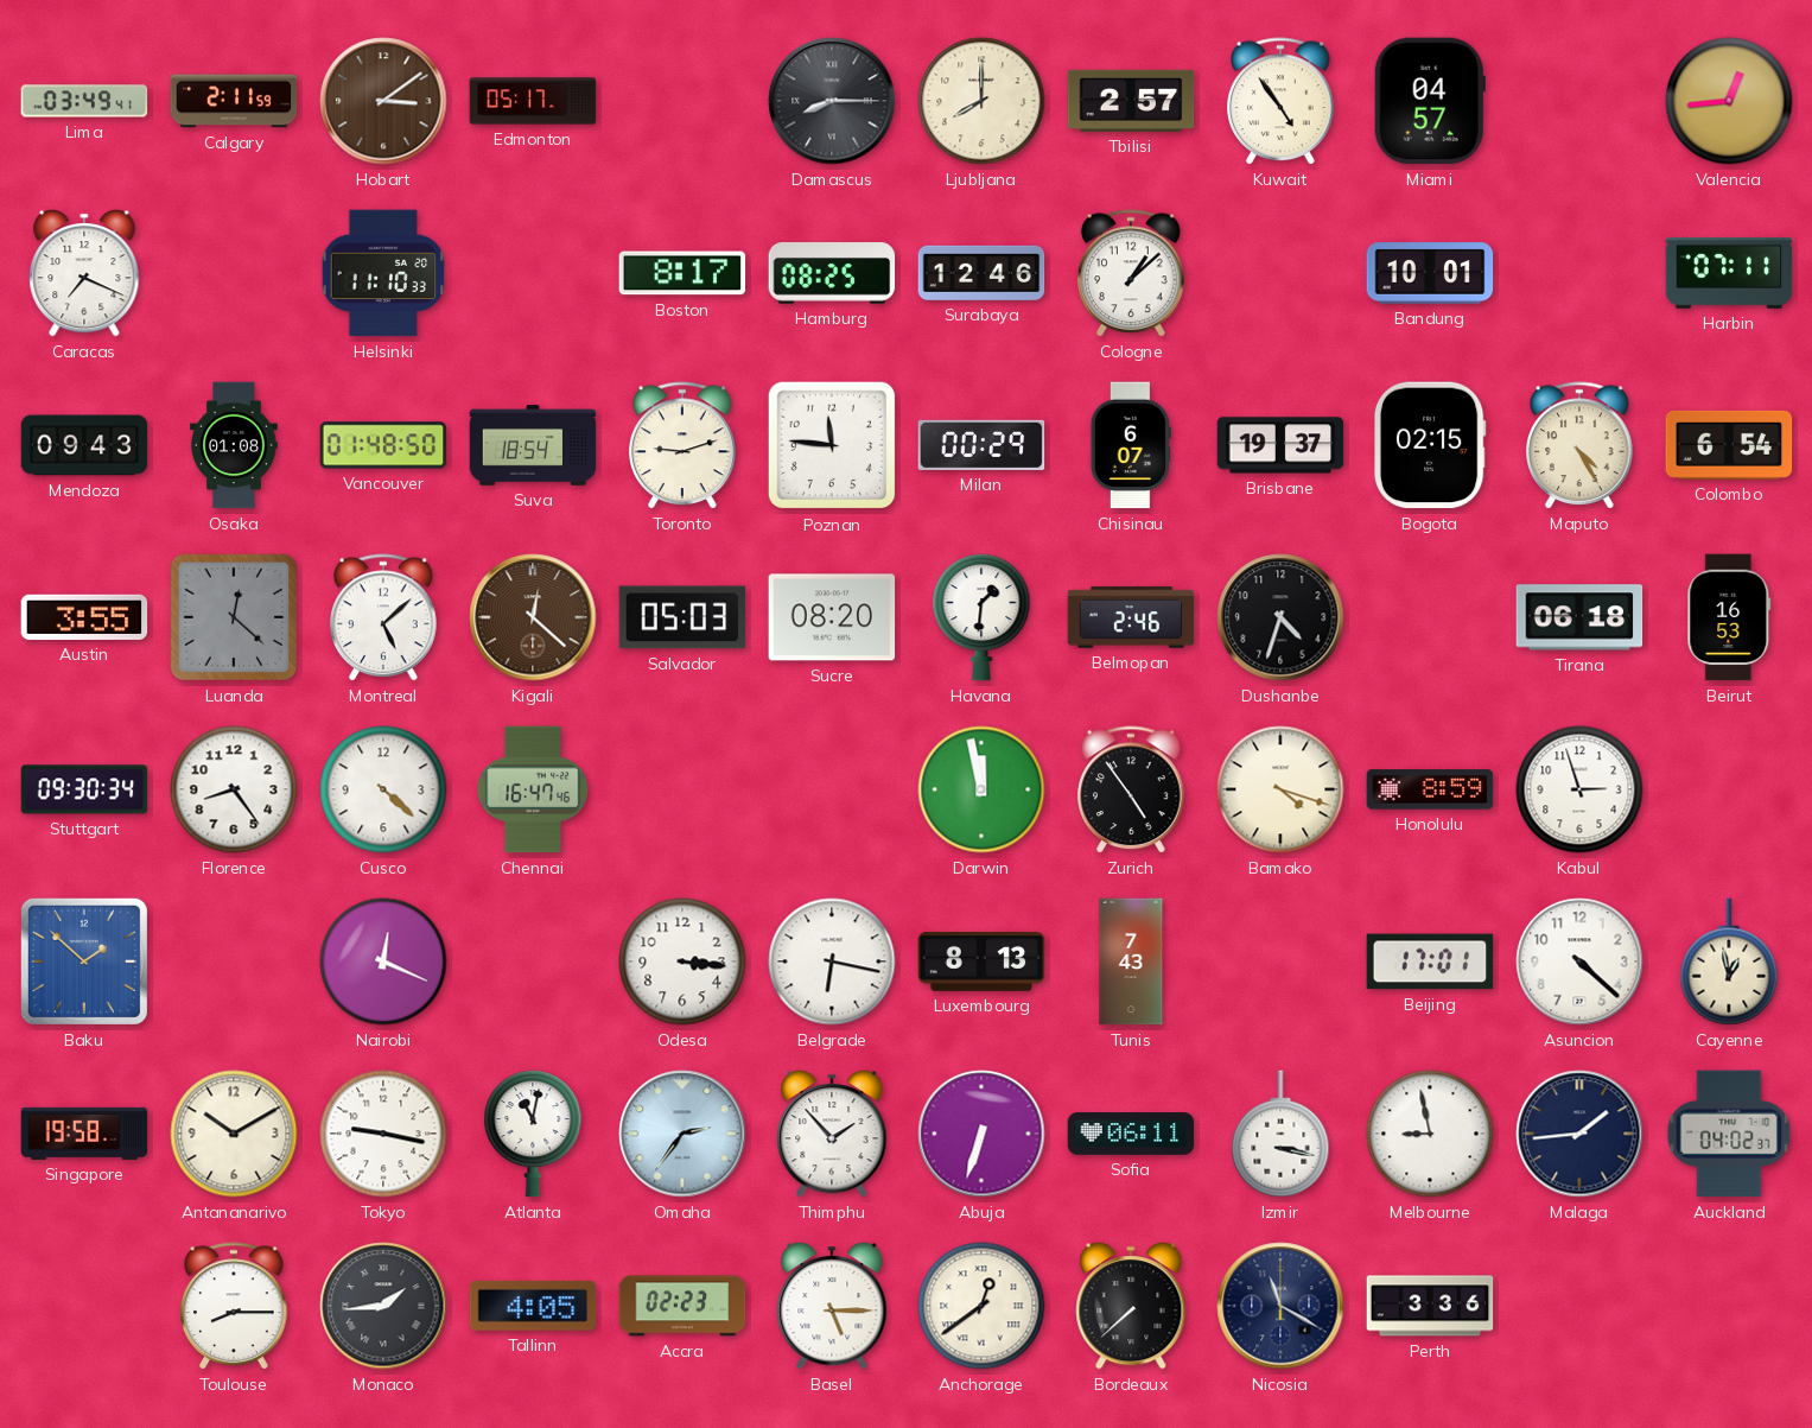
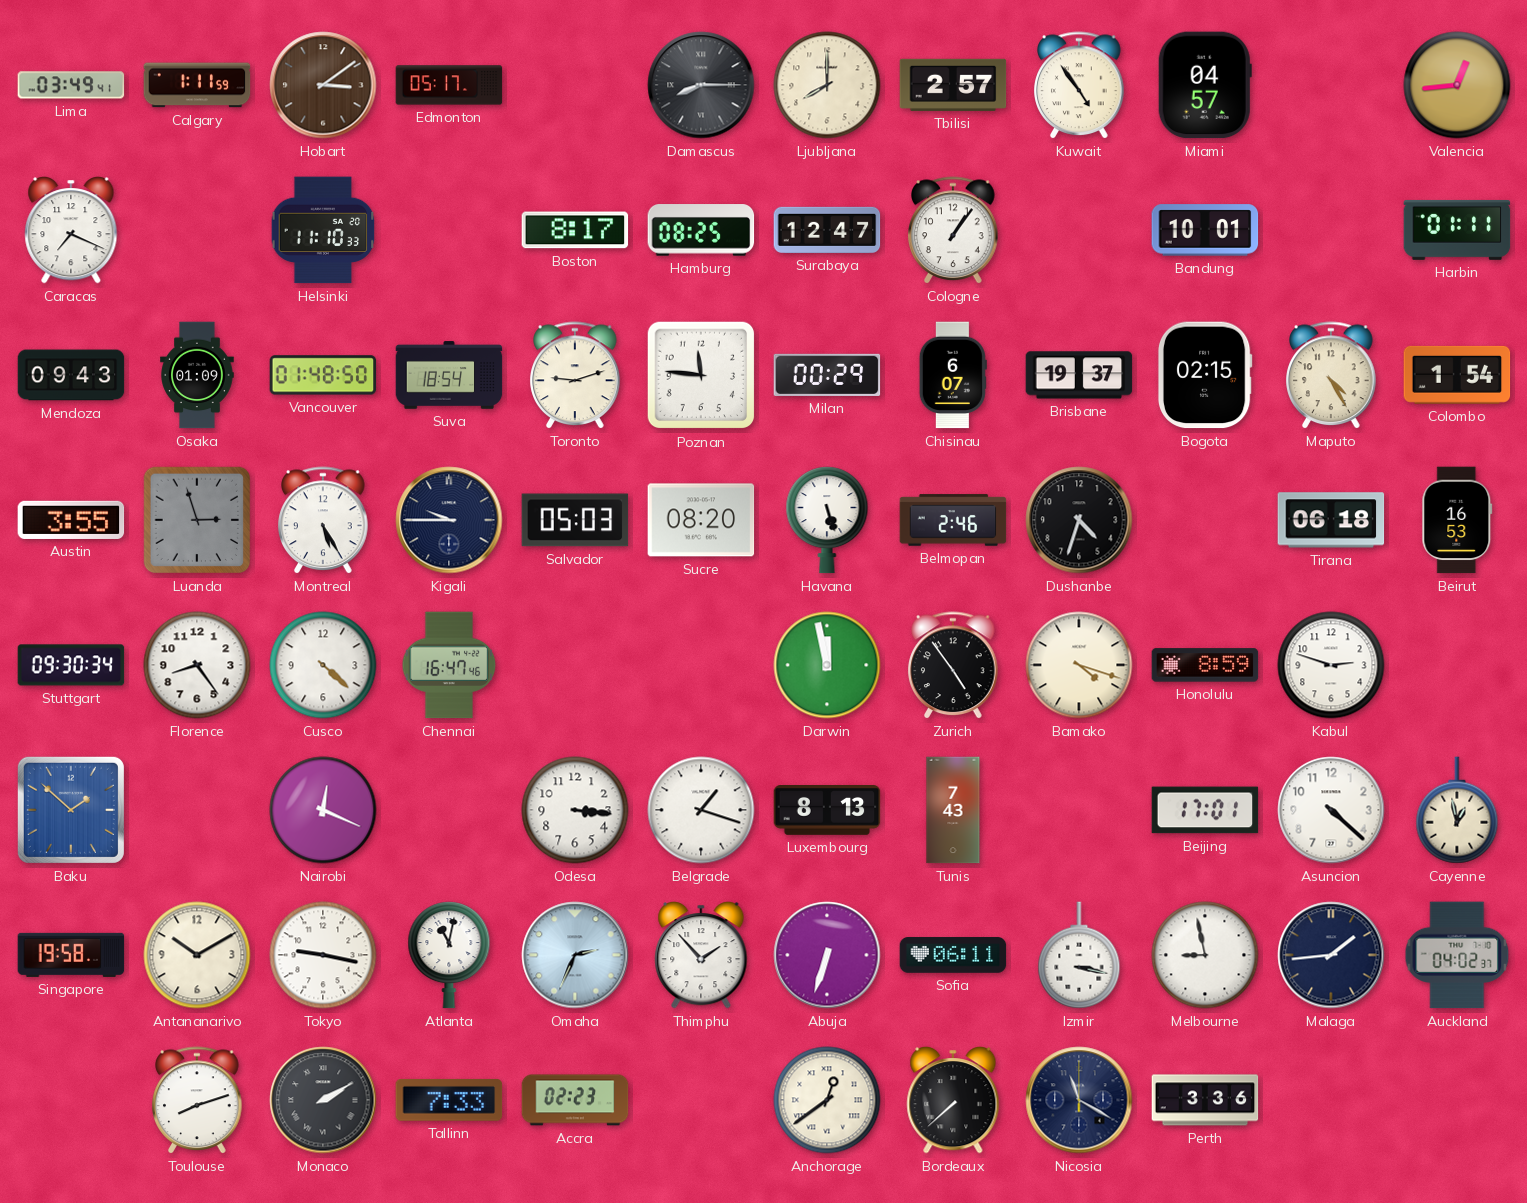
Calgary: 2:11 -> 1:11 (197, 85)
Surabaya: 12:46 -> 12:47 (827, 230)
Cologne: 1:08 -> 1:06 (953, 230)
Harbin: 07:11 -> 01:11 (1457, 230)
Osaka: 01:08 -> 01:09 (197, 375)
Colombo: 6:54 -> 1:54 (1457, 375)
Luanda: 12:22 -> 2:57 (197, 520)
Montreal: 5:08 -> 5:25 (323, 520)
Kigali: 12:22 -> 9:45 (449, 520)
Kigali dial: brown -> navy (449, 520)
Havana: 1:31 -> 5:27 (827, 520)
Kabul: 2:57 -> 2:48 (1331, 665)
Belgrade: 6:17 -> 1:18 (701, 810)
Omaha: 2:36 -> 2:34 (575, 955)
Toulouse: 8:15 -> 8:12 (197, 1100)
Monaco: 1:44 -> 2:10 (323, 1100)
Tallinn: 4:05 -> 7:33 (449, 1100)
Basel: 5:15 -> none (832, 1306)
